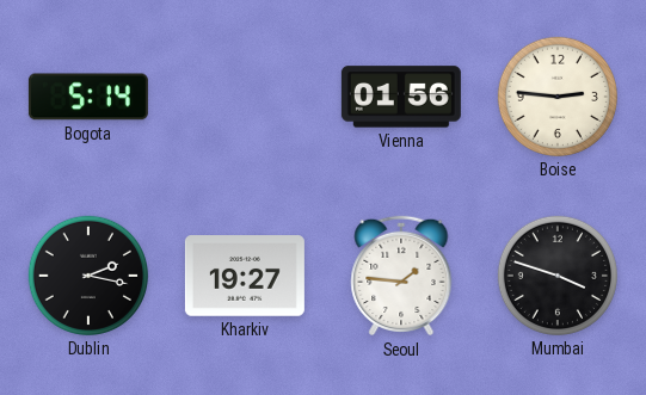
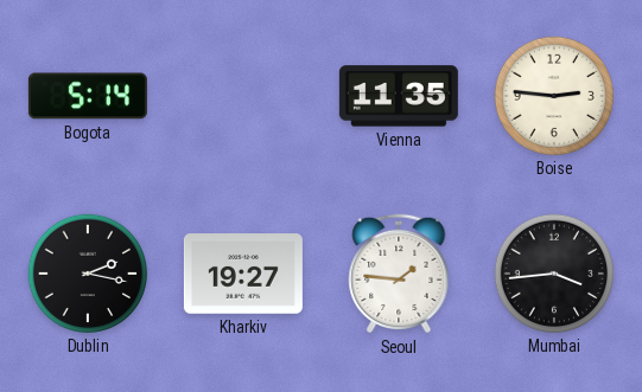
Vienna: 01:56 -> 11:35 (399, 96)
Mumbai: 3:48 -> 3:44 (554, 274)
